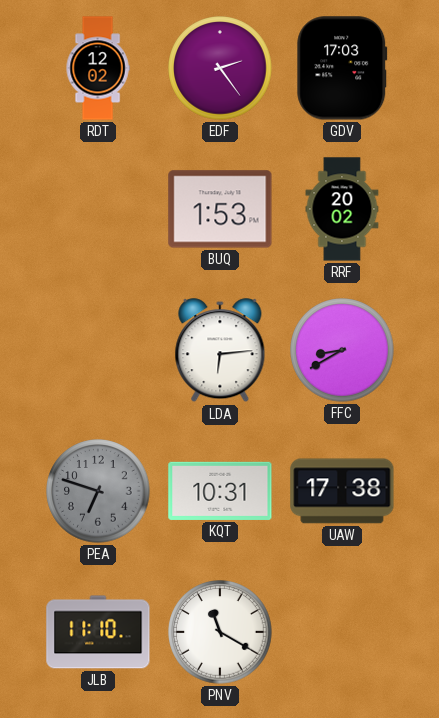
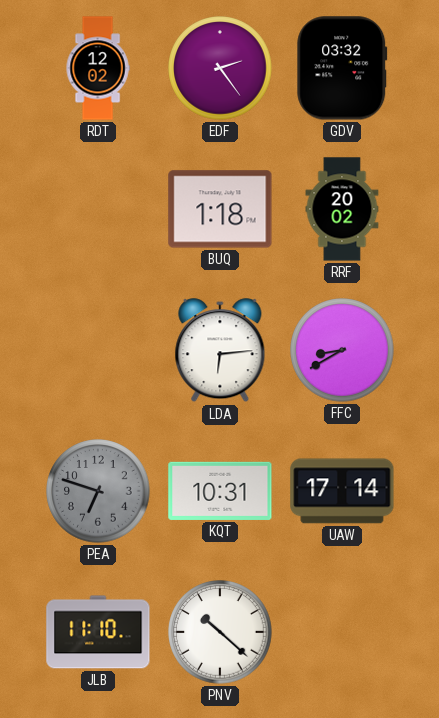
GDV: 17:03 -> 03:32 (342, 68)
BUQ: 1:53 -> 1:18 (220, 209)
UAW: 17:38 -> 17:14 (342, 491)
PNV: 11:20 -> 10:22 (220, 632)
